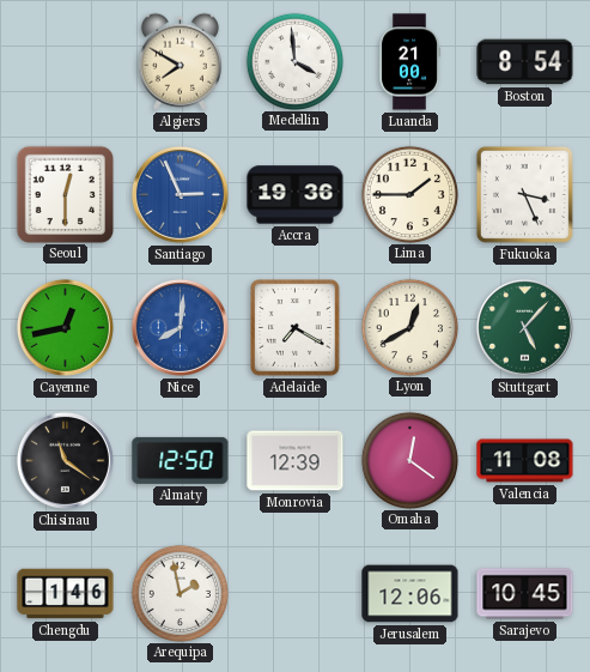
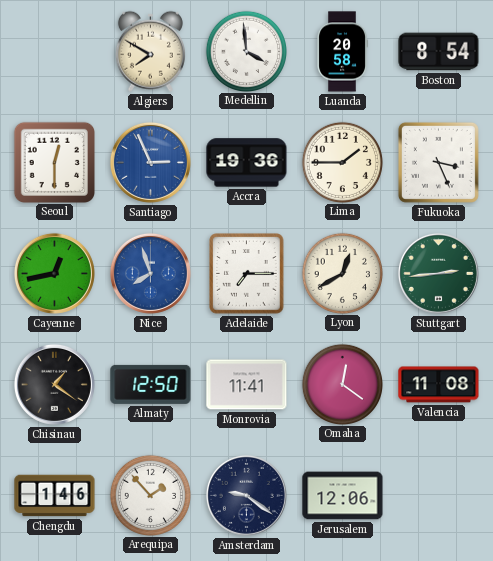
Luanda: 21:00 -> 20:58 (342, 52)
Nice: 8:01 -> 7:57 (150, 273)
Adelaide: 7:20 -> 7:15 (247, 274)
Stuttgart: 5:07 -> 2:44 (438, 273)
Chisinau: 11:21 -> 1:21 (54, 384)
Monrovia: 12:39 -> 11:41 (247, 385)
Arequipa: 1:58 -> 1:53 (150, 495)
Amsterdam: none -> 9:21 (246, 495)
Sarajevo: 10:45 -> none (525, 594)
